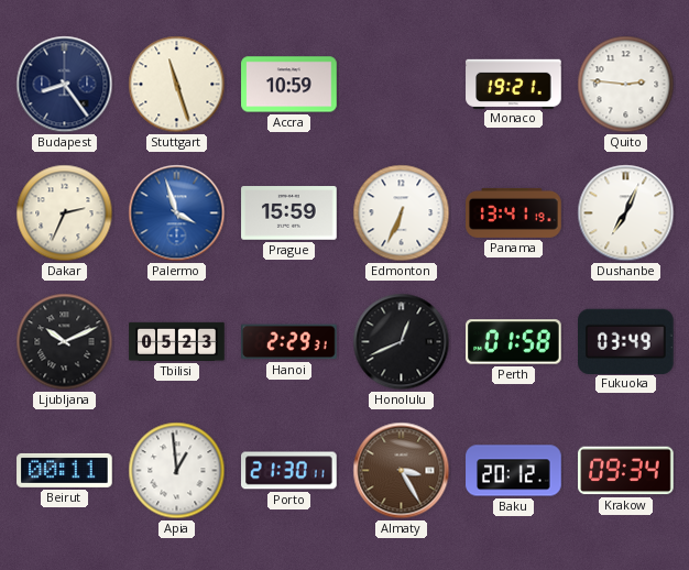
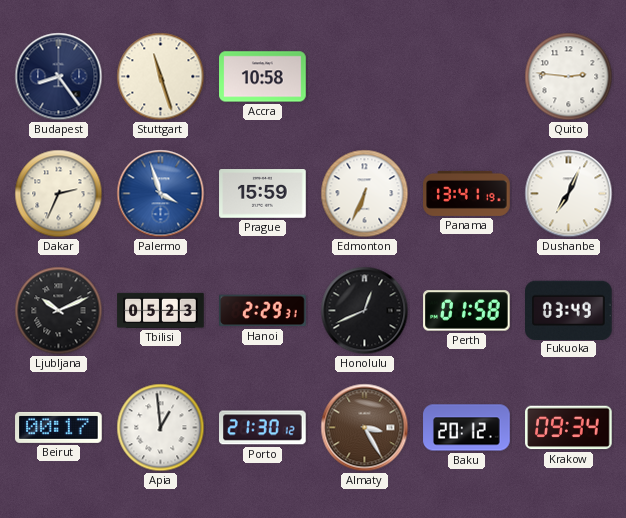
Accra: 10:59 -> 10:58 (263, 77)
Monaco: 19:21 -> none (514, 84)
Beirut: 00:11 -> 00:17 (59, 427)
Porto: 21:30:11 -> 21:30:12 (263, 428)
